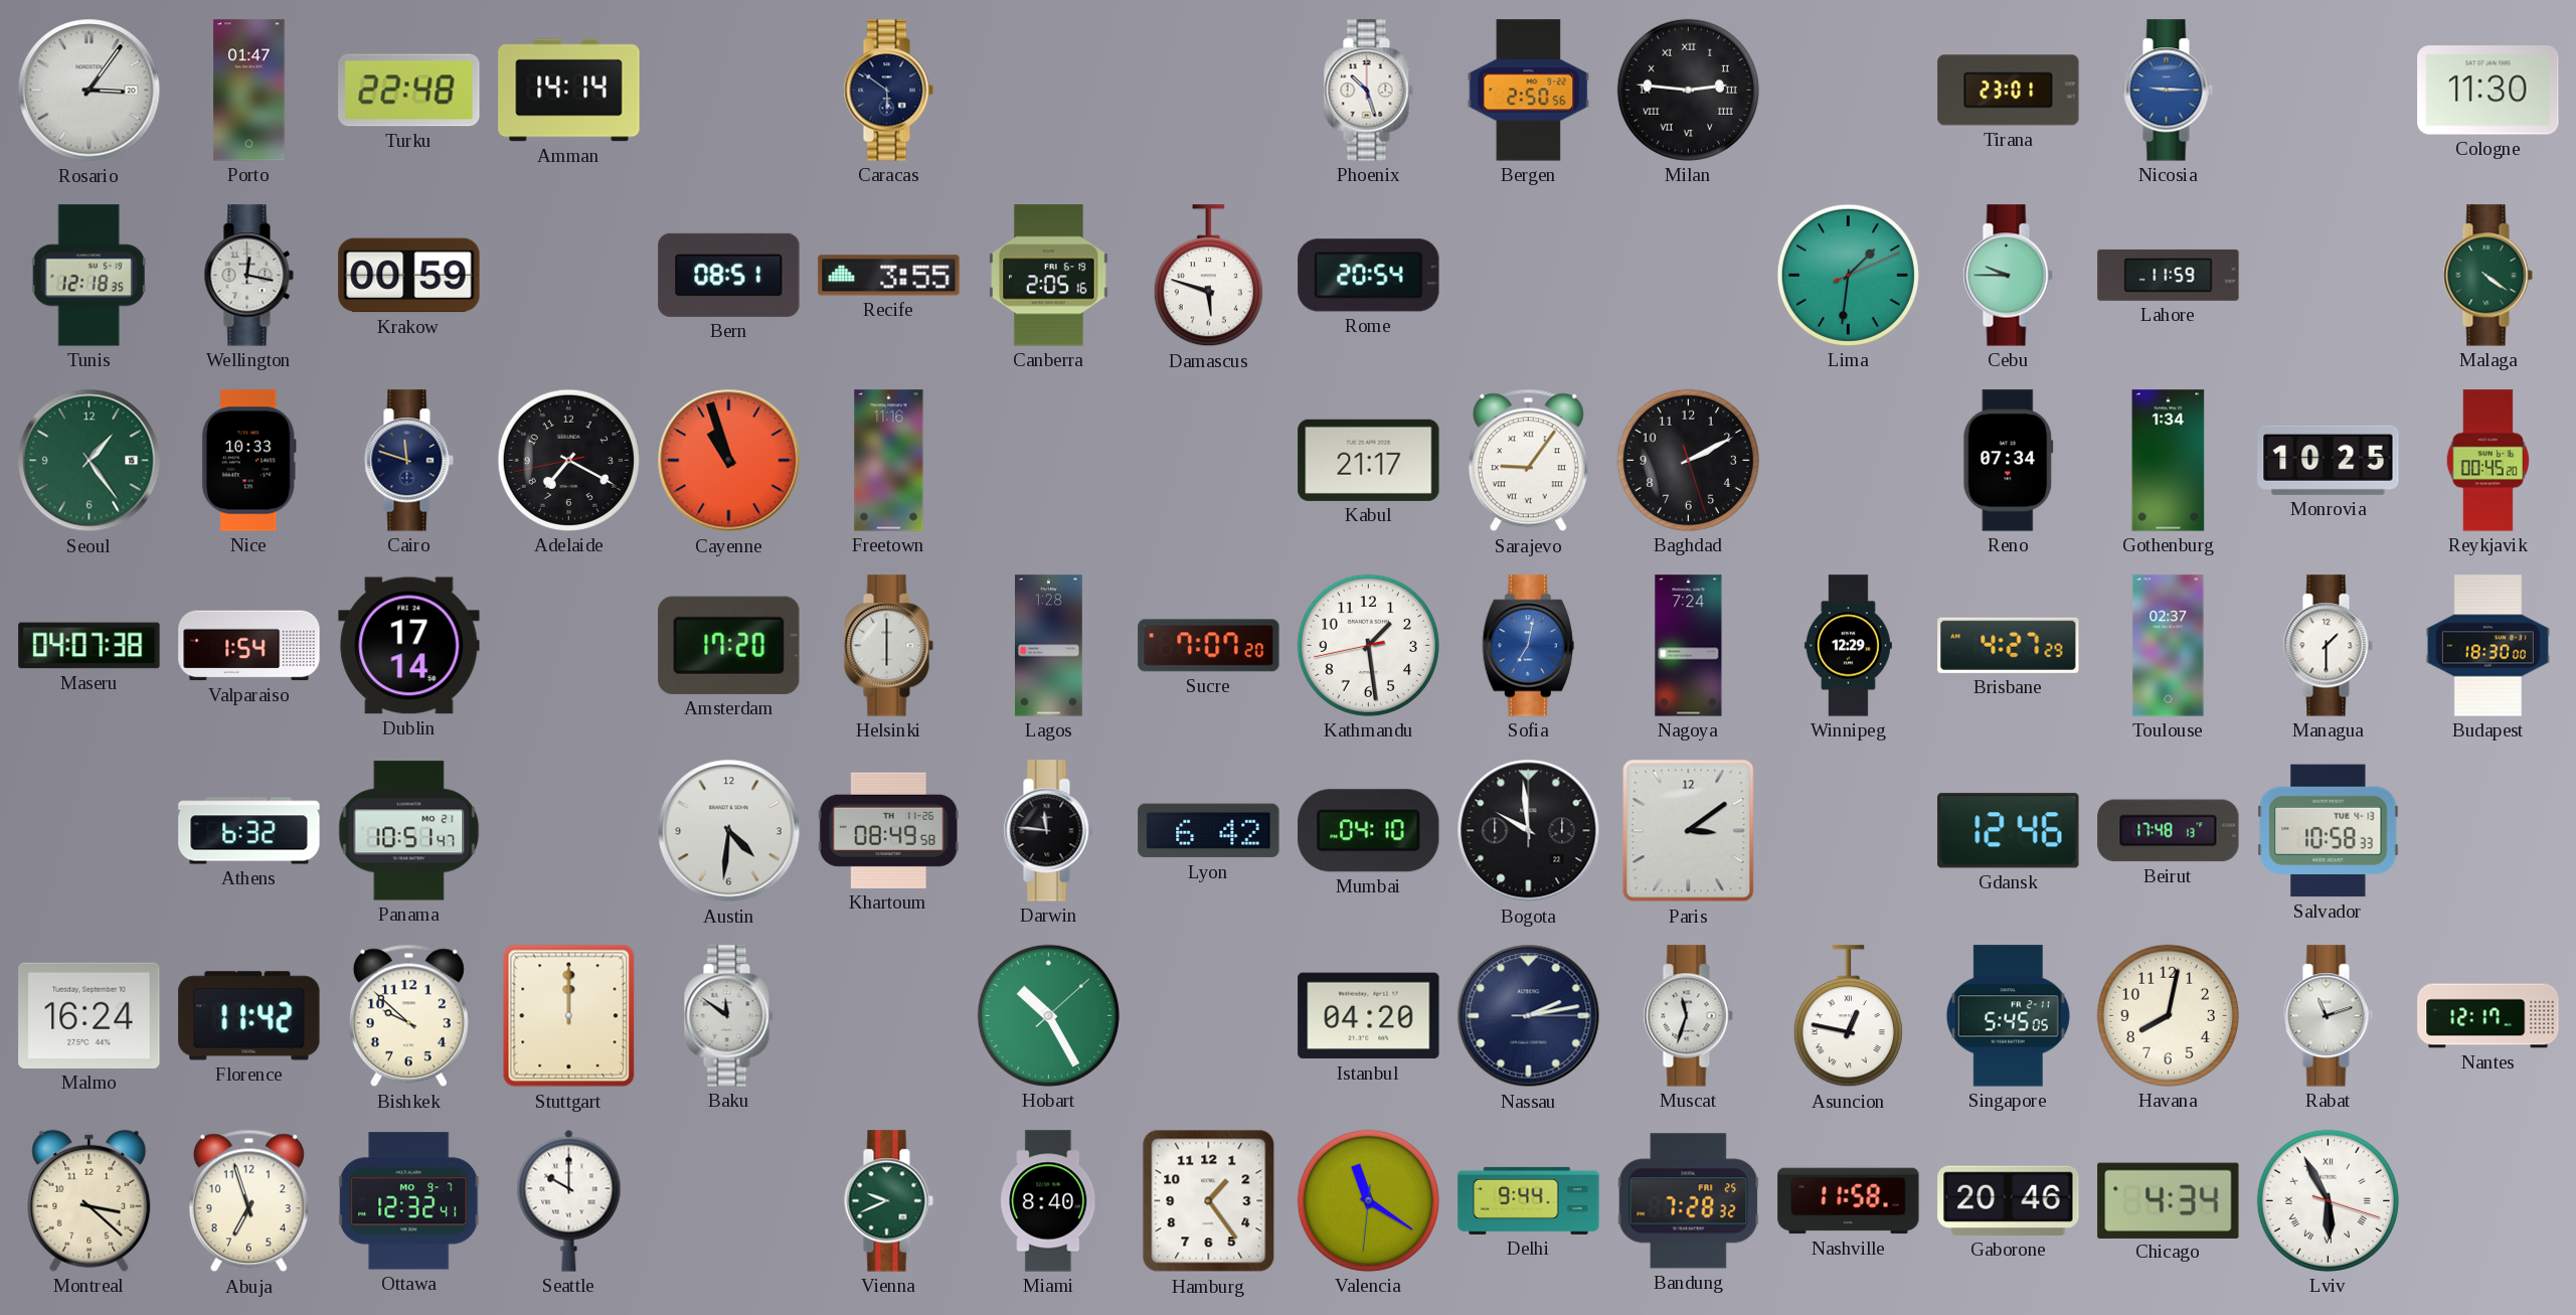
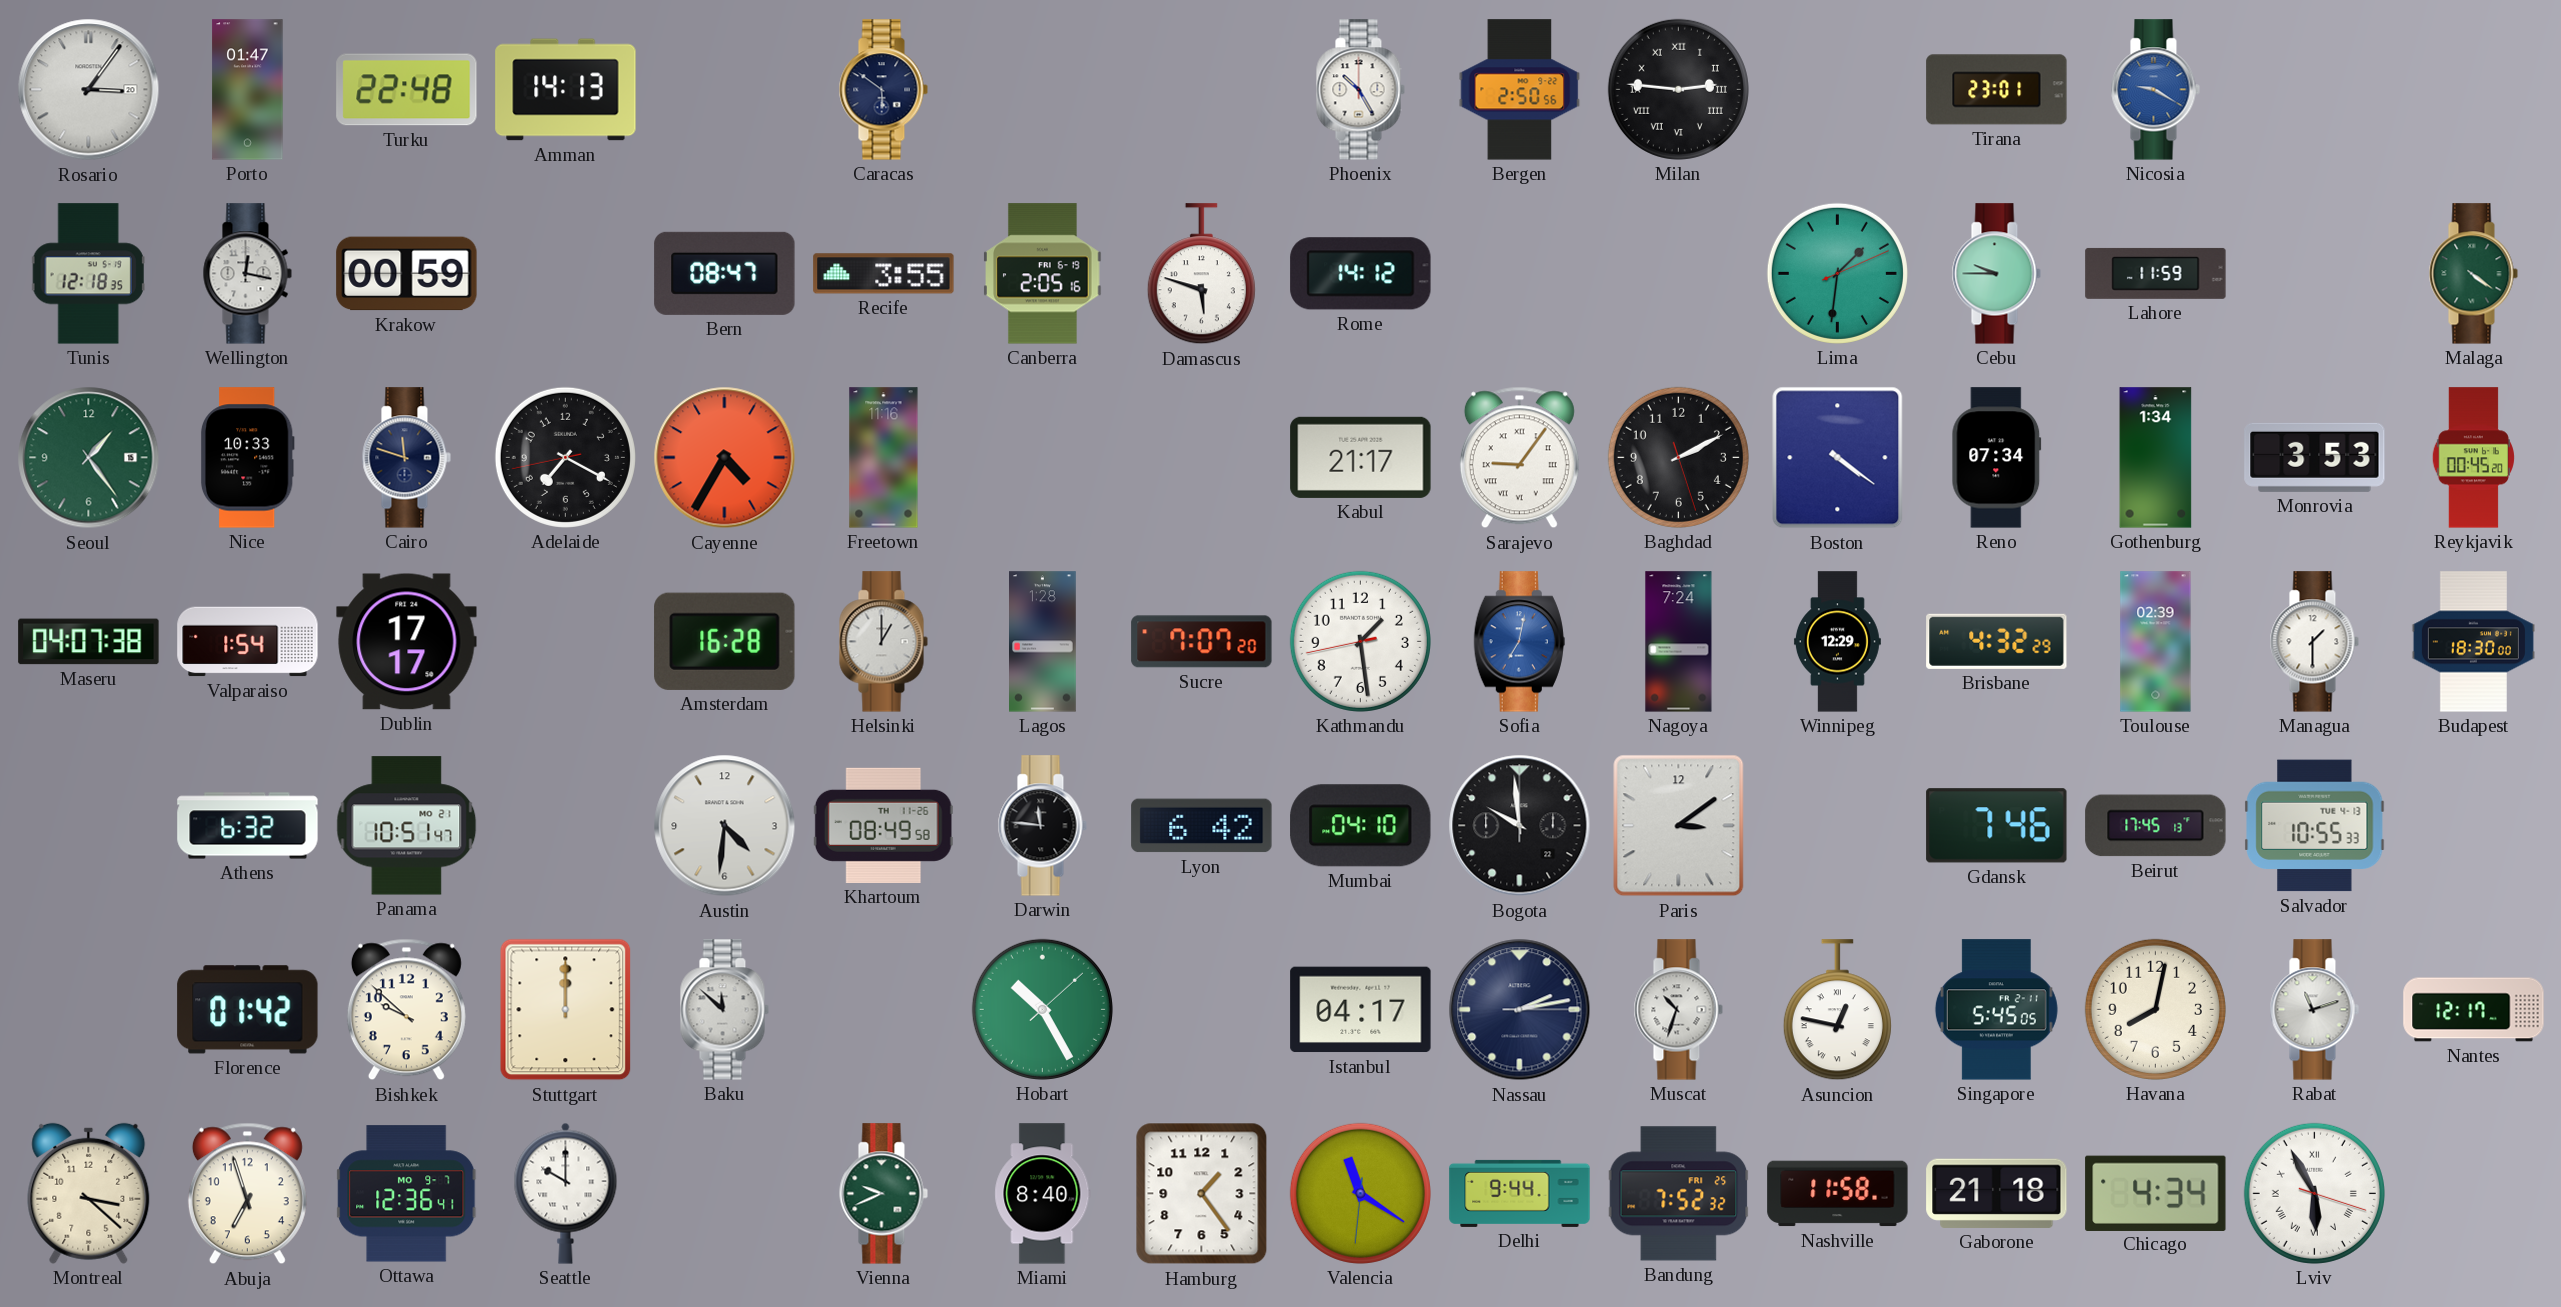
Amman: 14:14 -> 14:13 (566, 90)
Phoenix: 10:27 -> 10:25 (1360, 90)
Nicosia: 9:15 -> 9:20 (2155, 90)
Cologne: 11:30 -> none (2488, 91)
Bern: 08:51 -> 08:47 (725, 273)
Rome: 20:54 -> 14:12 (1361, 274)
Cayenne: 10:57 -> 4:35 (725, 458)
Boston: none -> 4:21 (1838, 458)
Monrovia: 10:25 -> 3:53 (2315, 457)
Dublin: 17:14 -> 17:17 (407, 642)
Amsterdam: 17:20 -> 16:28 (725, 641)
Helsinki: 6:00 -> 1:00 (883, 642)
Brisbane: 4:27 -> 4:32 (1997, 641)
Toulouse: 02:37 -> 02:39 (2156, 642)
Gdansk: 12:46 -> 7:46 (1997, 826)
Beirut: 17:48 -> 17:45 (2156, 826)
Salvador: 10:58 -> 10:55 (2315, 826)
Malmo: 16:24 -> none (90, 1015)
Florence: 11:42 -> 01:42 (248, 1010)
Baku: 11:51 -> 11:52 (724, 1010)
Istanbul: 04:20 -> 04:17 (1361, 1010)
Muscat: 11:33 -> 10:33 (1678, 1010)
Ottawa: 12:32 -> 12:36 (407, 1194)
Bandung: 7:28 -> 7:52 (1679, 1194)
Gaborone: 20:46 -> 21:18 (1997, 1193)
